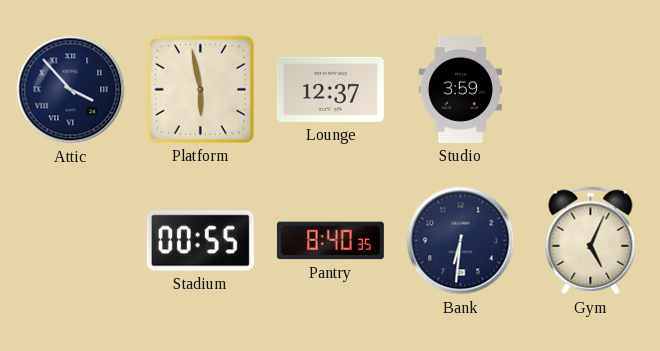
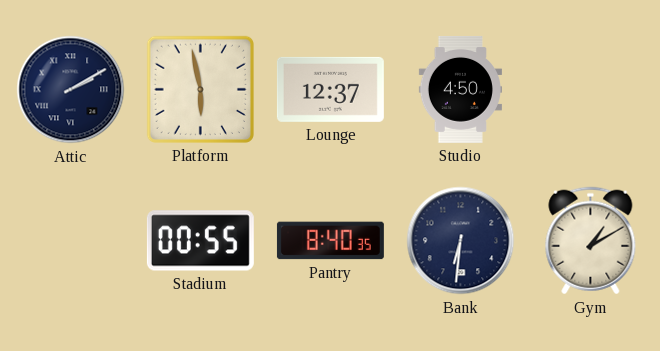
Attic: 3:53 -> 2:10 (71, 90)
Studio: 3:59 -> 4:50 (460, 89)
Gym: 5:04 -> 1:10 (591, 241)
